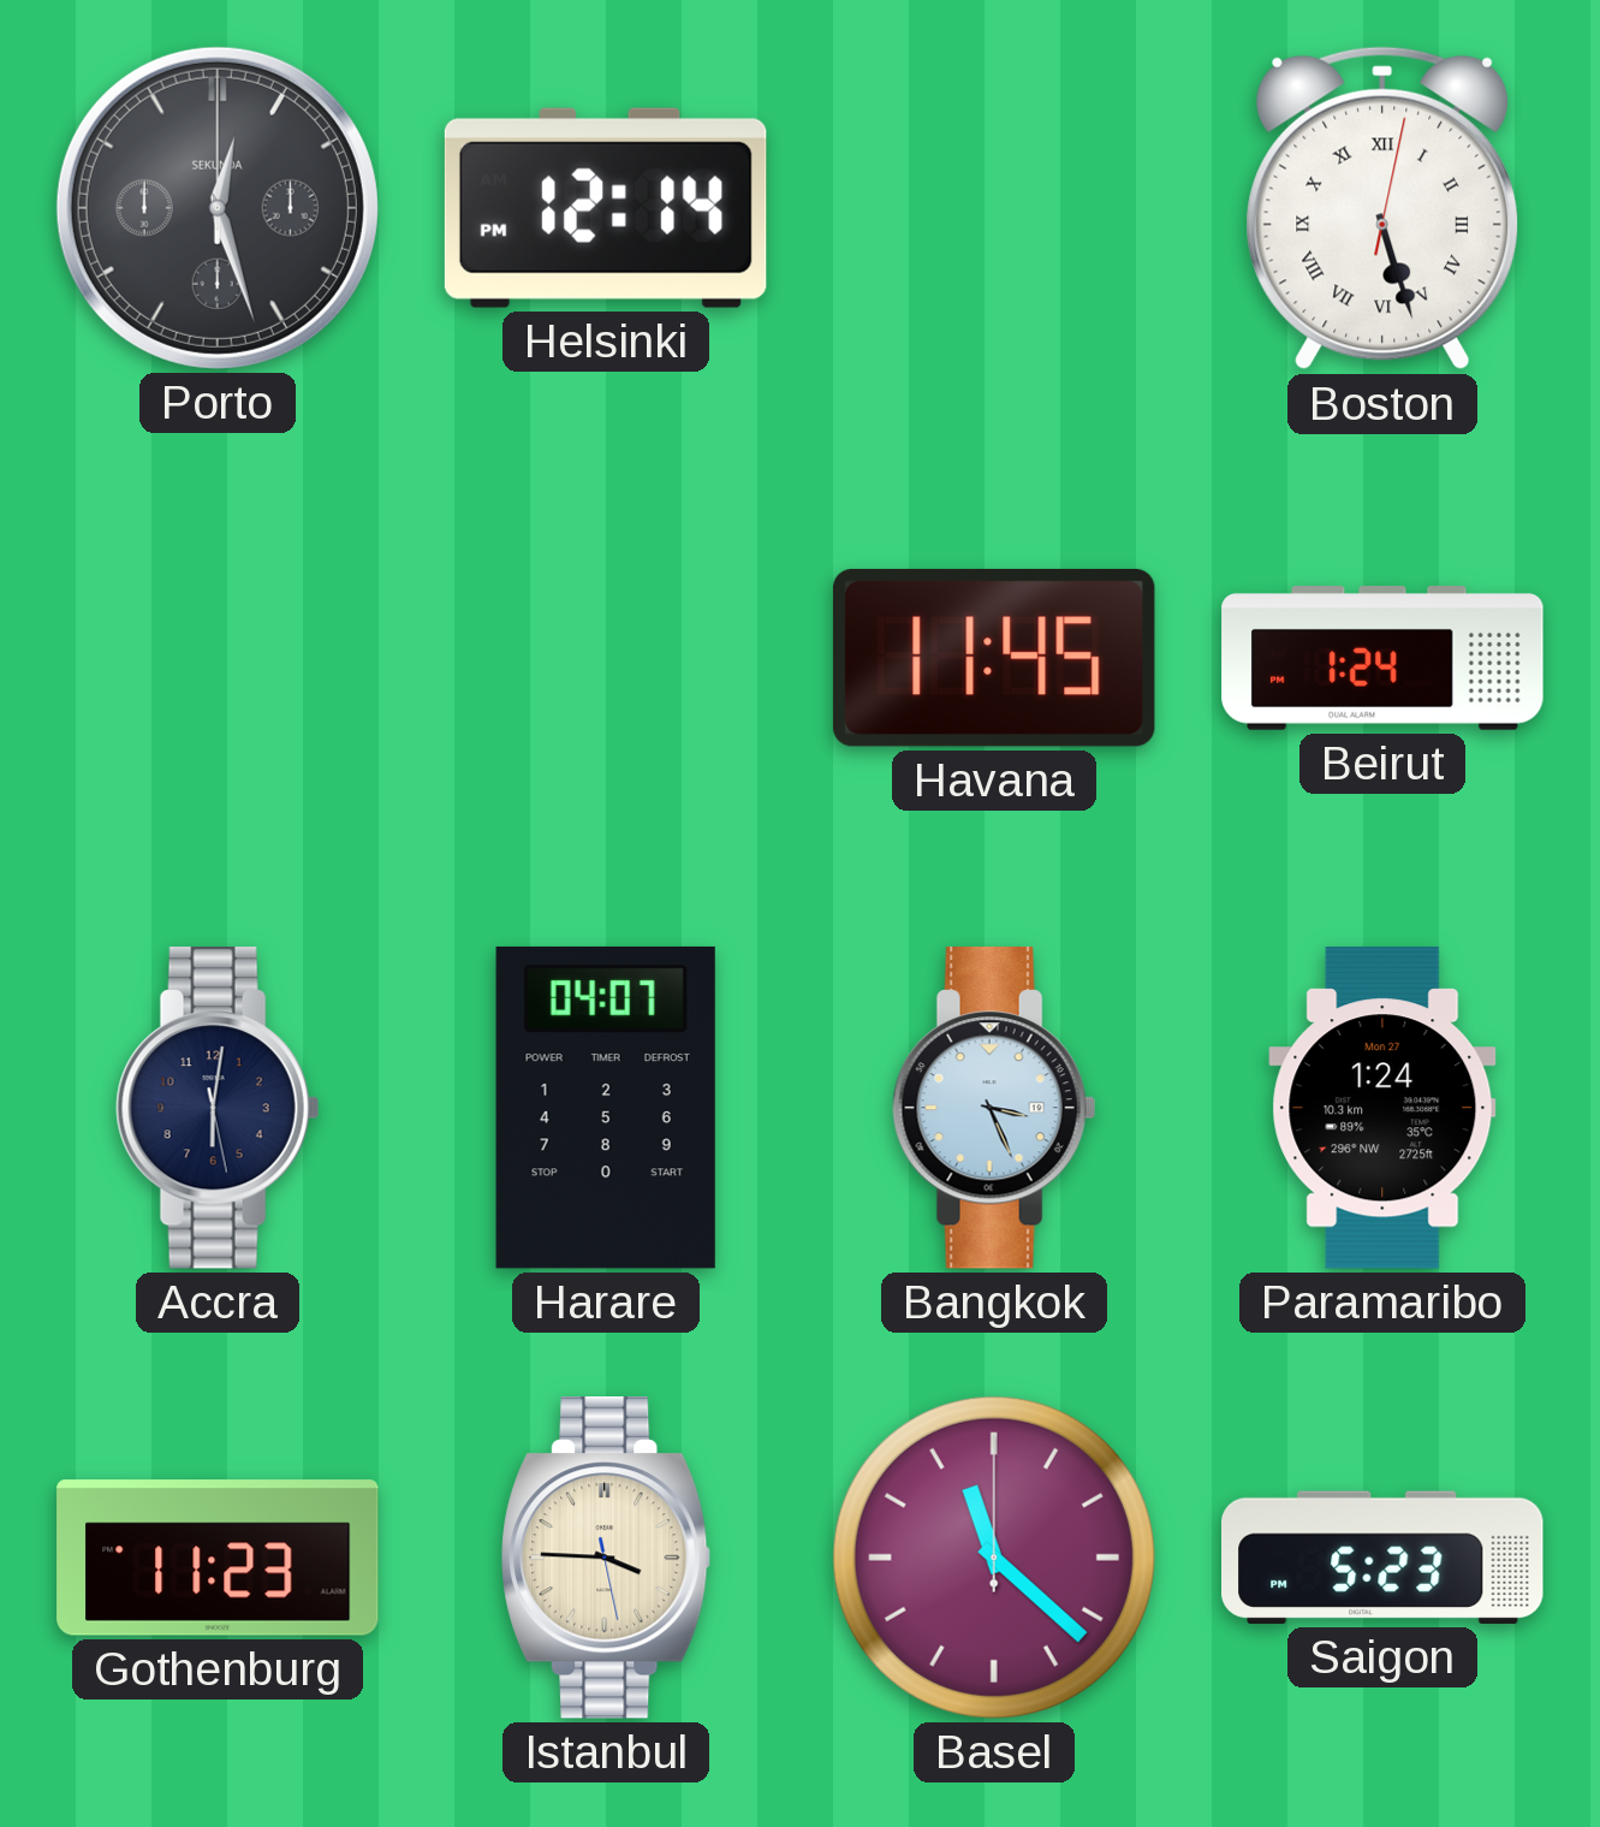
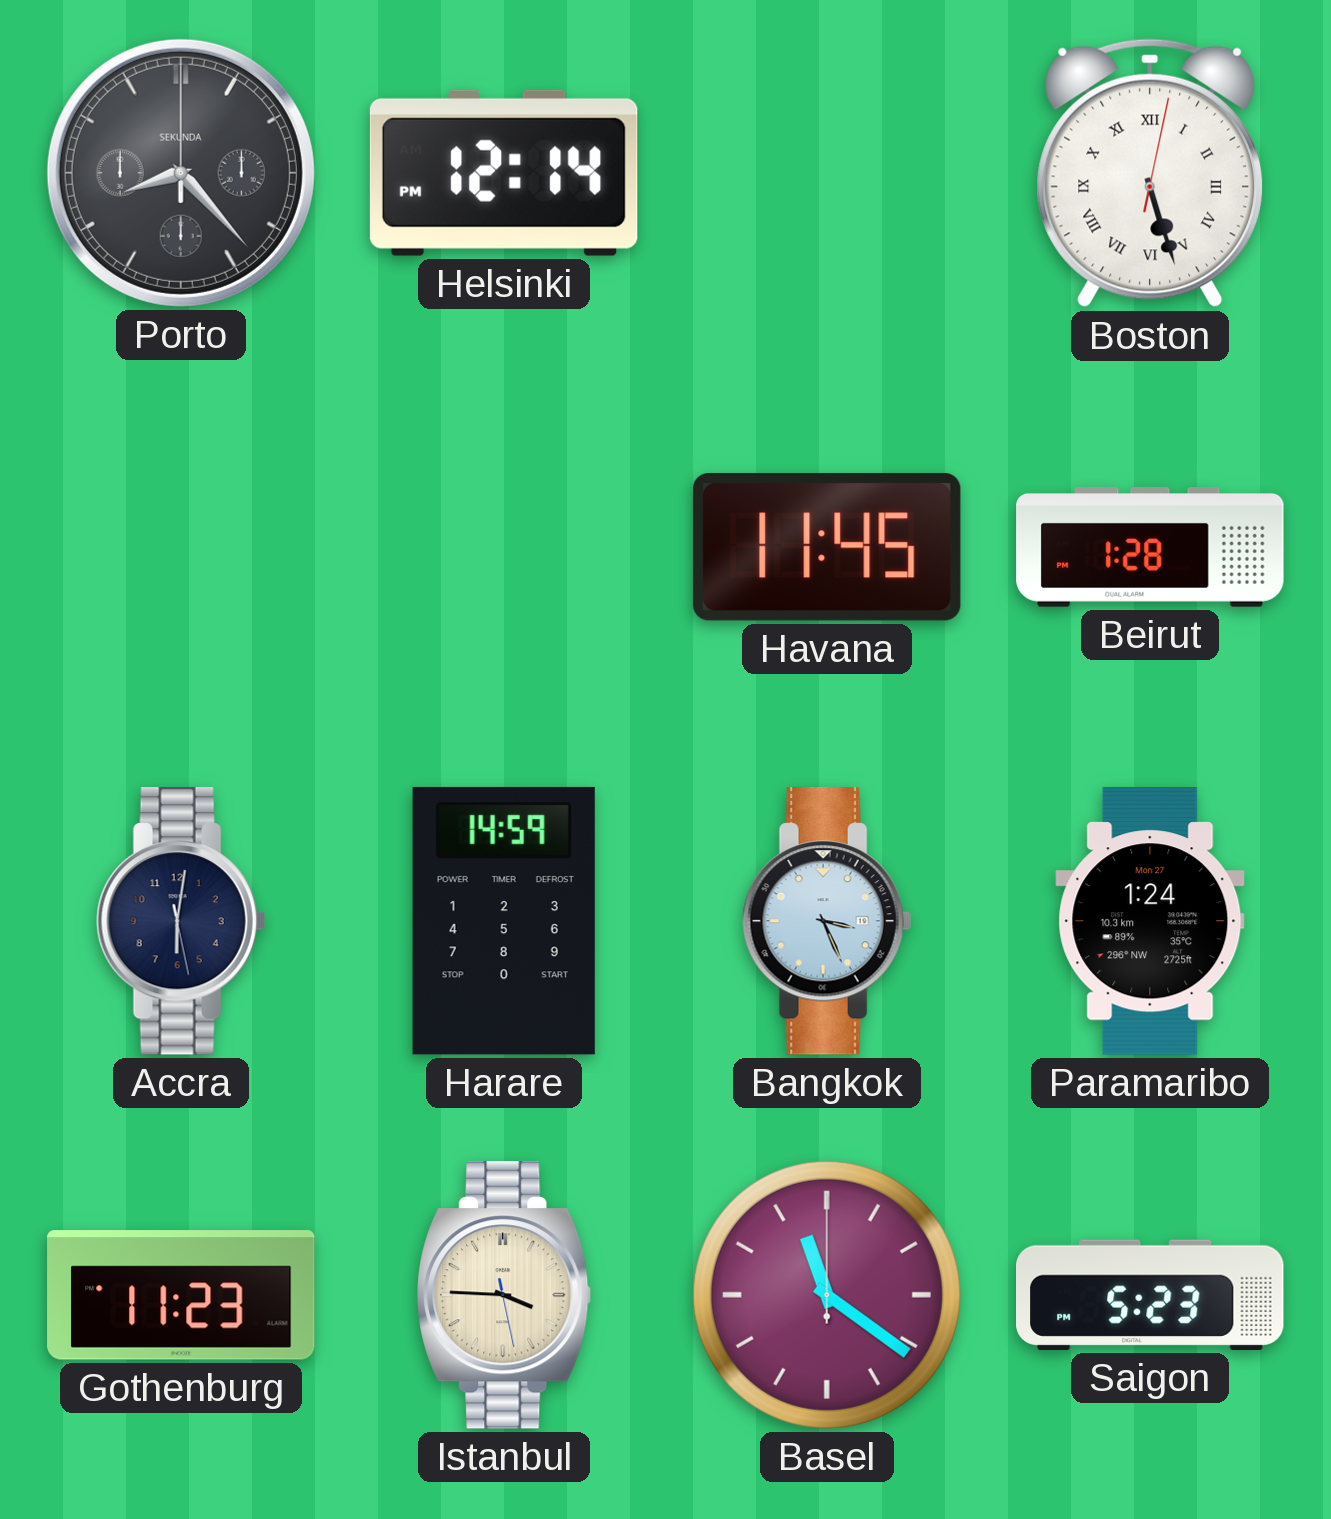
Porto: 12:27 -> 8:23 (181, 173)
Beirut: 1:24 -> 1:28 (1150, 548)
Harare: 04:07 -> 14:59 (504, 921)
Basel: 11:22 -> 11:21 (827, 1295)
